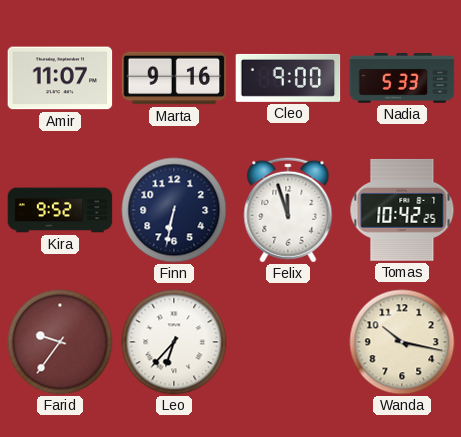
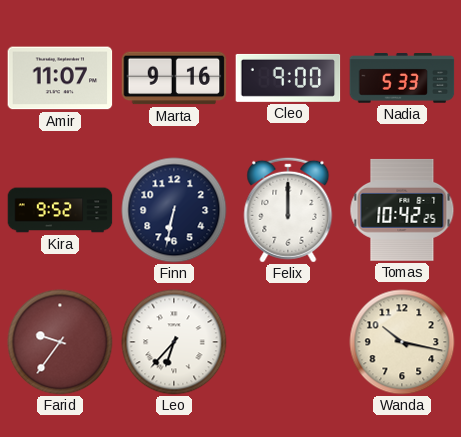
Felix: 11:57 -> 12:00 (288, 210)
